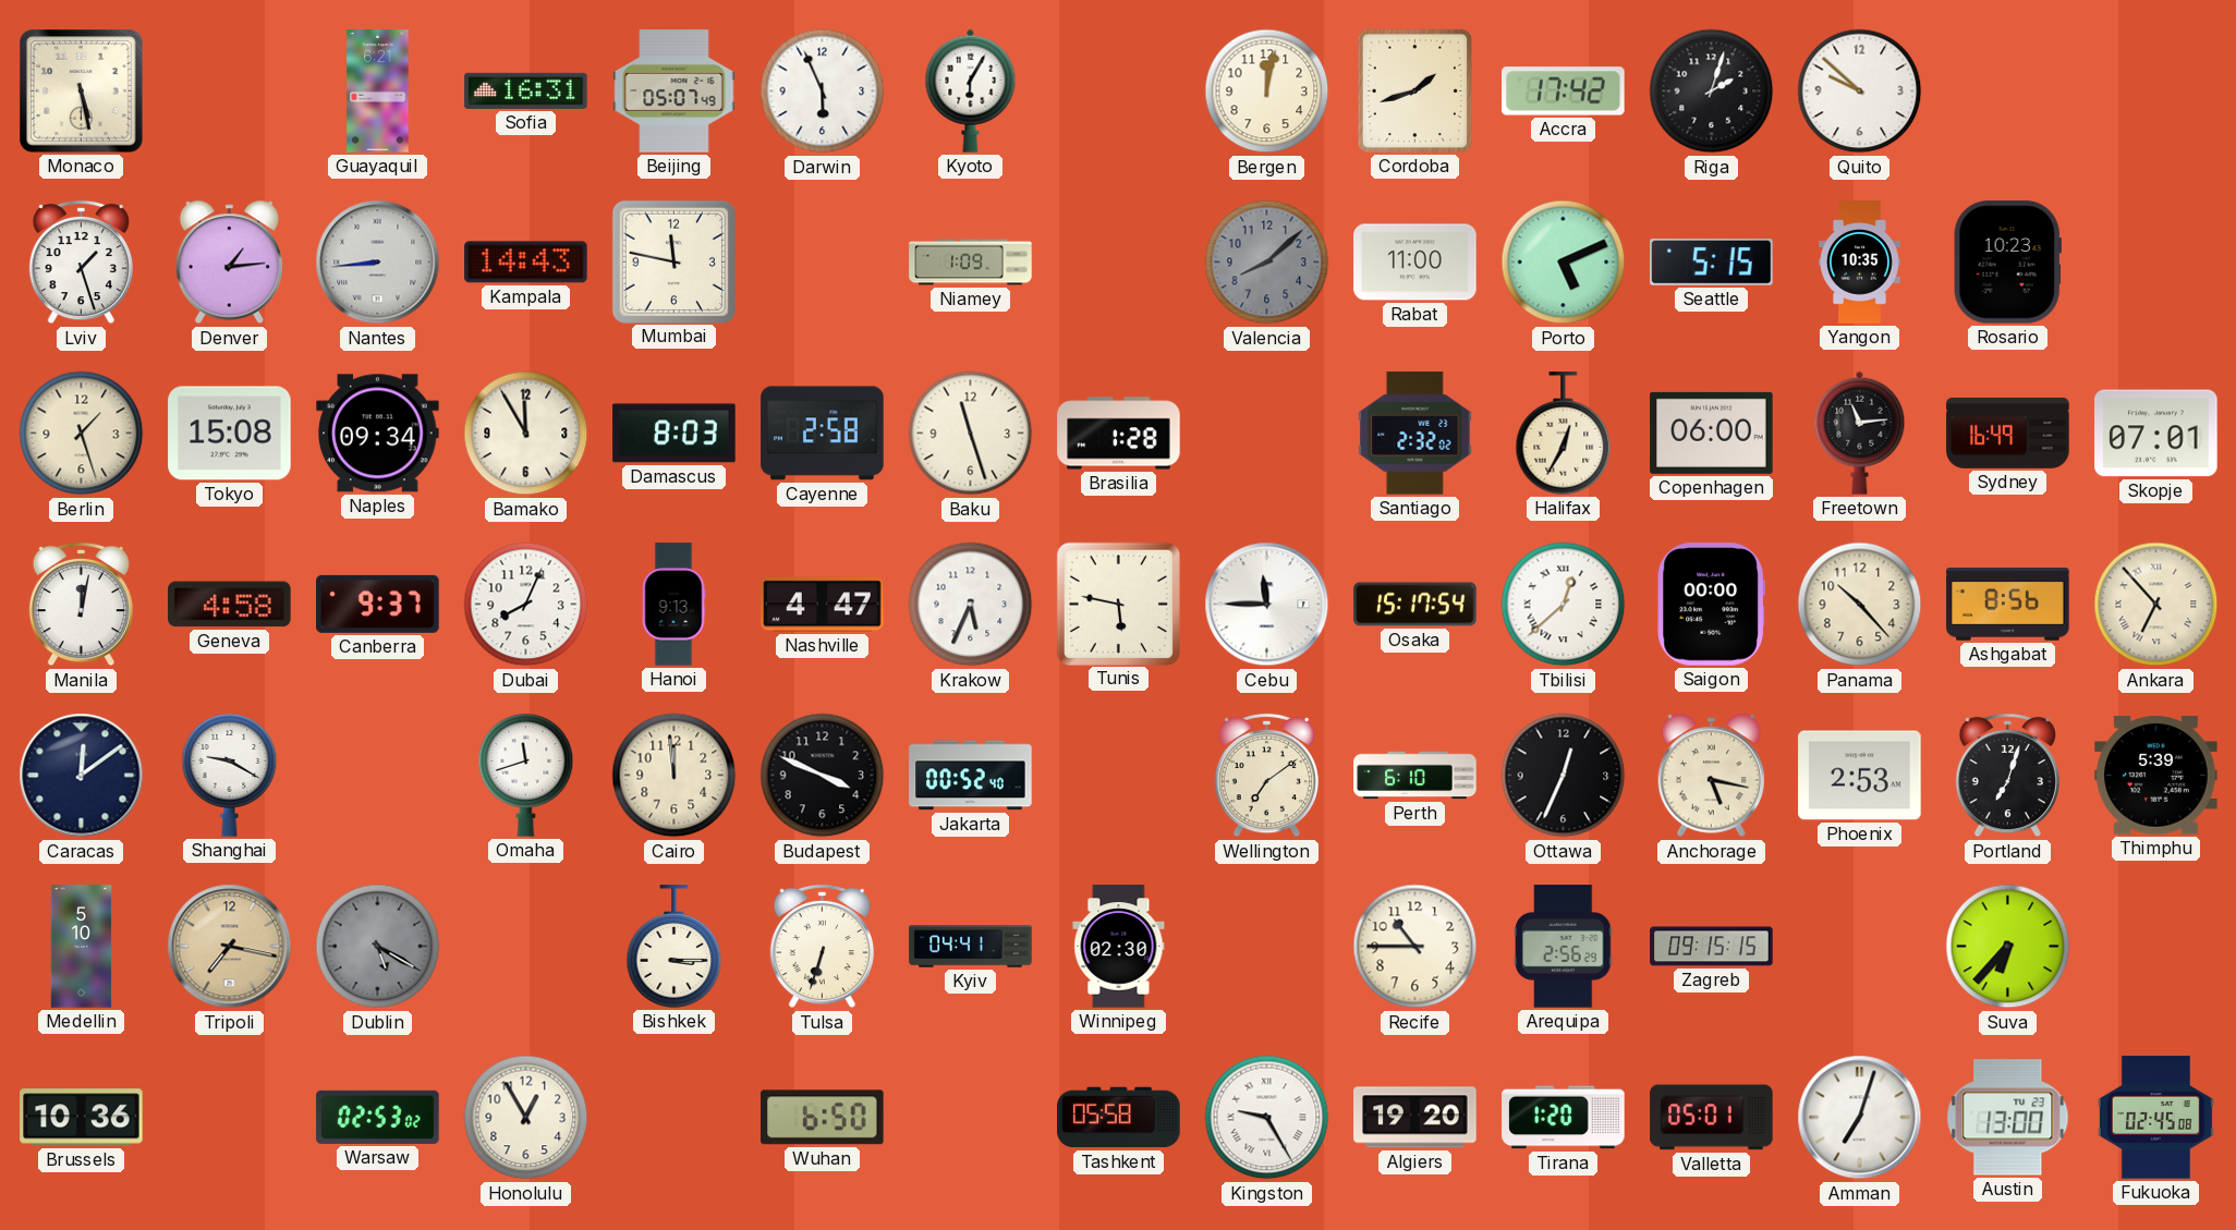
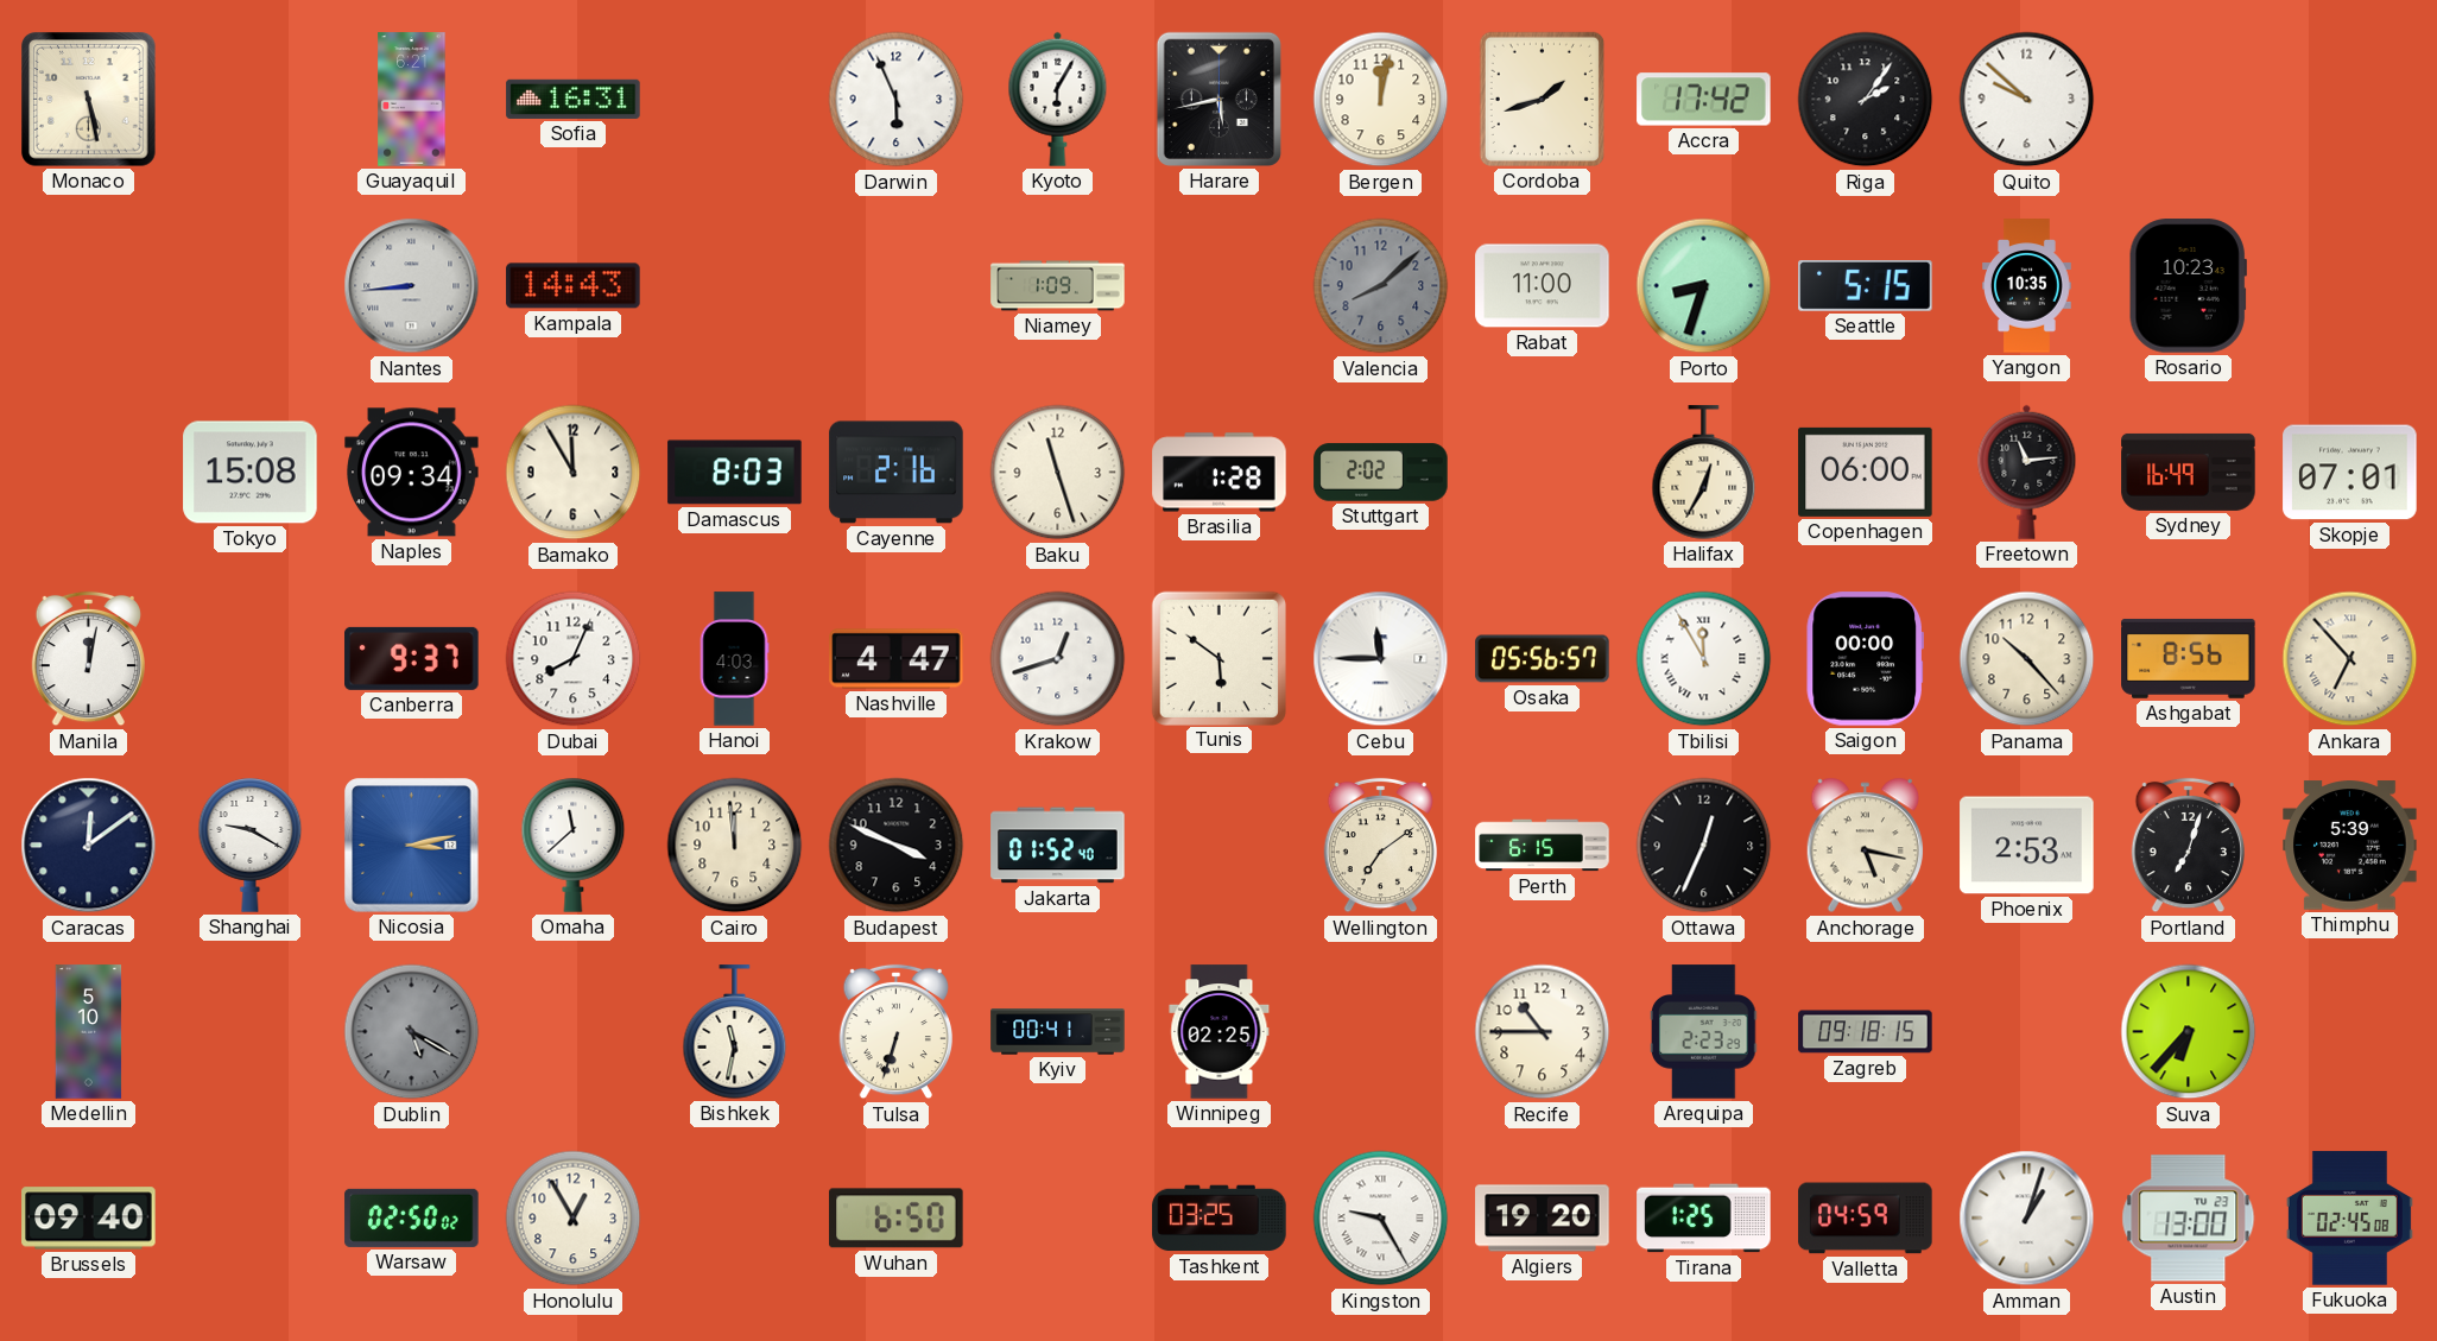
Beijing: 05:07 -> none (675, 92)
Harare: none -> 5:43 (1218, 99)
Riga: 2:03 -> 2:06 (1866, 100)
Lviv: 1:27 -> none (81, 263)
Denver: 1:14 -> none (229, 263)
Mumbai: 11:47 -> none (673, 261)
Porto: 5:11 -> 8:33 (1704, 286)
Berlin: 1:27 -> none (82, 434)
Cayenne: 2:58 -> 2:16 (897, 473)
Stuttgart: none -> 2:02 (1381, 473)
Santiago: 2:32 -> none (1415, 434)
Geneva: 4:58 -> none (230, 605)
Hanoi: 9:13 -> 4:03 (734, 659)
Krakow: 5:34 -> 12:42 (1058, 659)
Tunis: 5:47 -> 5:51 (1218, 658)
Osaka: 15:17 -> 05:56 (1543, 659)
Tbilisi: 12:38 -> 11:55 (1704, 659)
Nicosia: none -> 3:13 (412, 846)
Omaha: 11:42 -> 11:38 (574, 846)
Jakarta: 00:52 -> 01:52 (1058, 846)
Perth: 6:10 -> 6:15 (1543, 846)
Tripoli: 7:17 -> none (230, 947)
Bishkek: 3:15 -> 11:32 (735, 1032)
Kyiv: 04:41 -> 00:41 (1058, 1032)
Winnipeg: 02:30 -> 02:25 (1220, 1032)
Arequipa: 2:56 -> 2:23 (1704, 1032)
Zagreb: 09:15 -> 09:18 (1866, 1032)
Brussels: 10:36 -> 09:40 (89, 1219)
Warsaw: 02:53 -> 02:50 (412, 1217)
Tashkent: 05:58 -> 03:25 (1220, 1219)
Tirana: 1:20 -> 1:25 (1704, 1219)
Valletta: 05:01 -> 04:59 (1866, 1219)
Amman: 7:03 -> 1:03 (2027, 1219)
